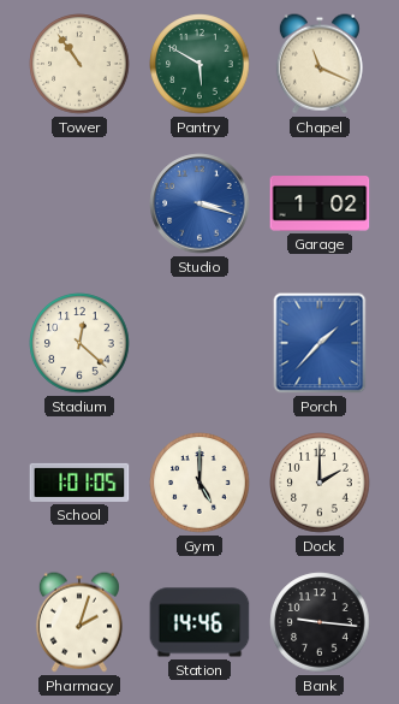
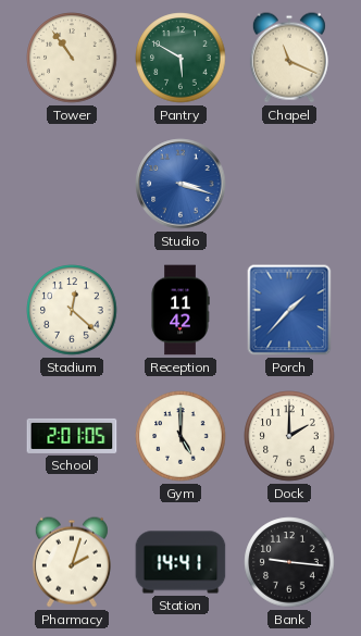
Garage: 1:02 -> none (320, 203)
Reception: none -> 11:42 (180, 310)
School: 1:01 -> 2:01 (72, 436)
Station: 14:46 -> 14:41 (180, 562)
